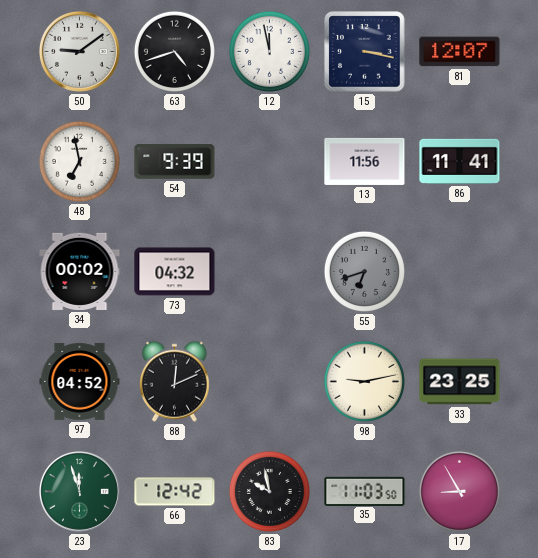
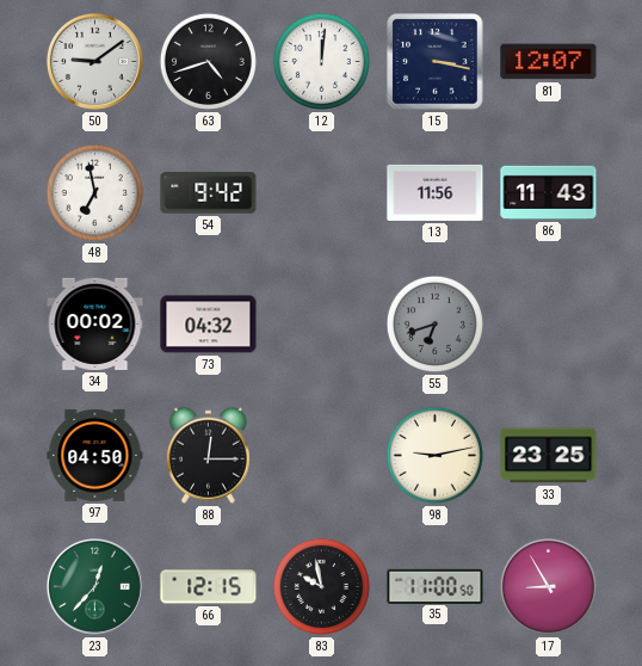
12: 11:58 -> 12:01 (321, 61)
54: 9:39 -> 9:42 (209, 193)
86: 11:41 -> 11:43 (549, 192)
97: 04:52 -> 04:50 (95, 455)
88: 12:11 -> 12:15 (208, 455)
23: 11:57 -> 12:37 (94, 586)
66: 12:42 -> 12:15 (209, 587)
35: 11:03 -> 11:00 (436, 586)
